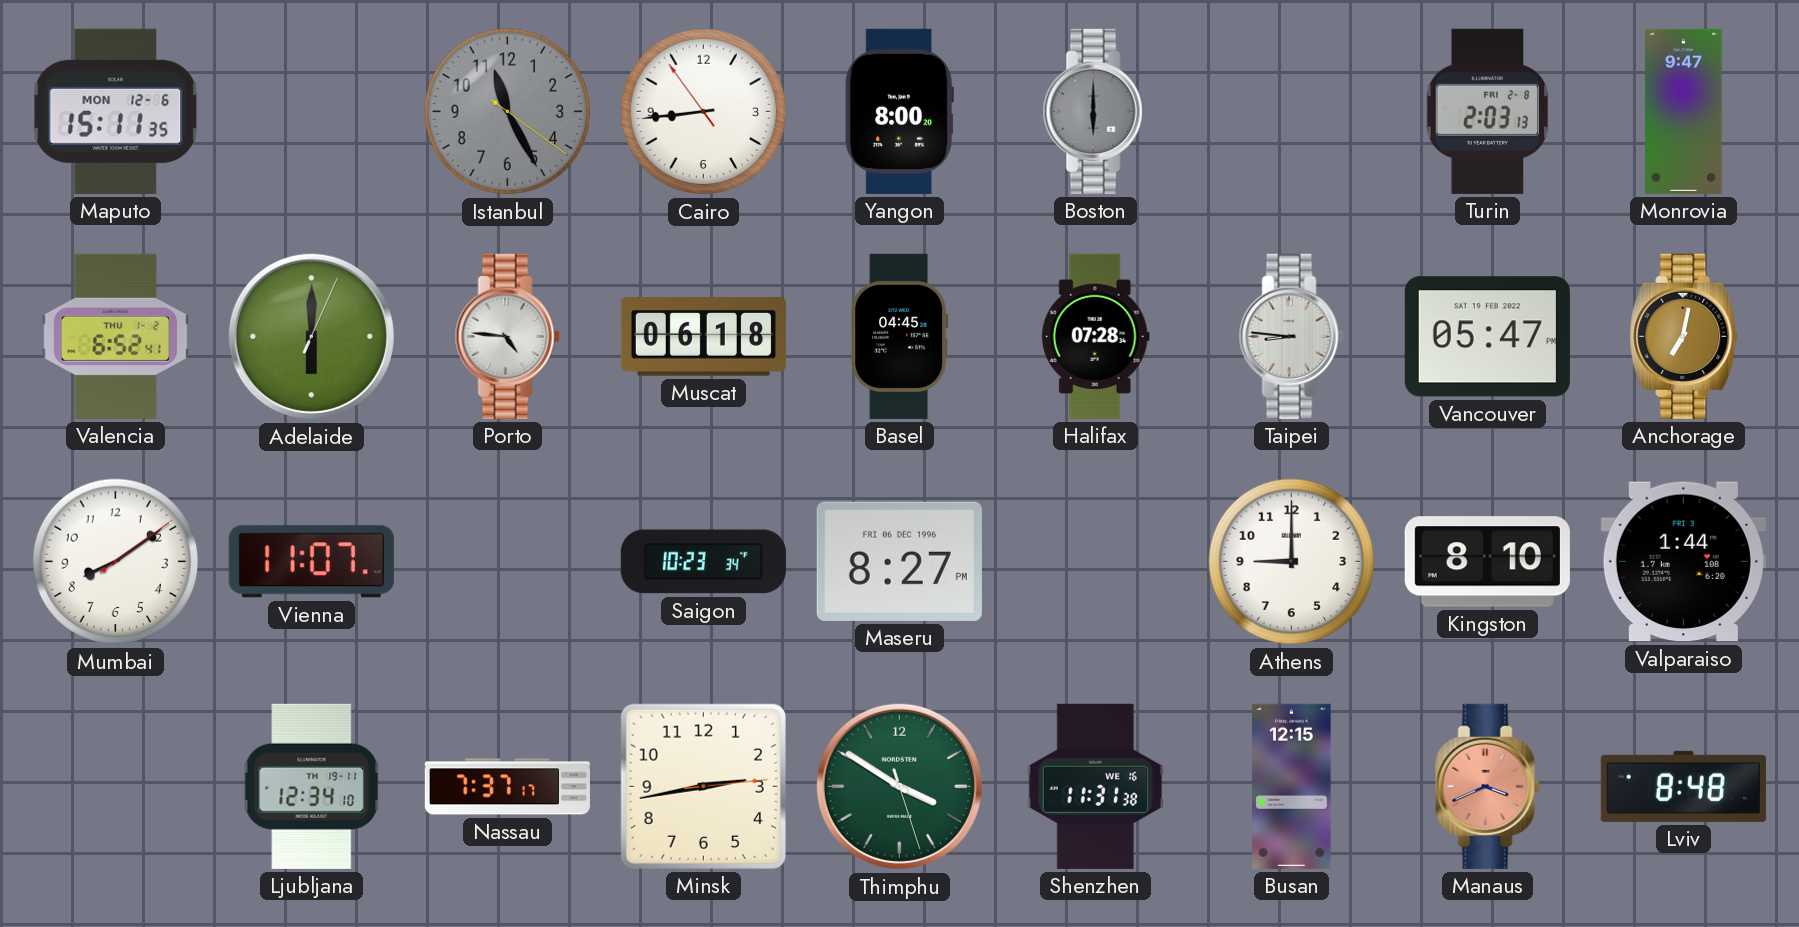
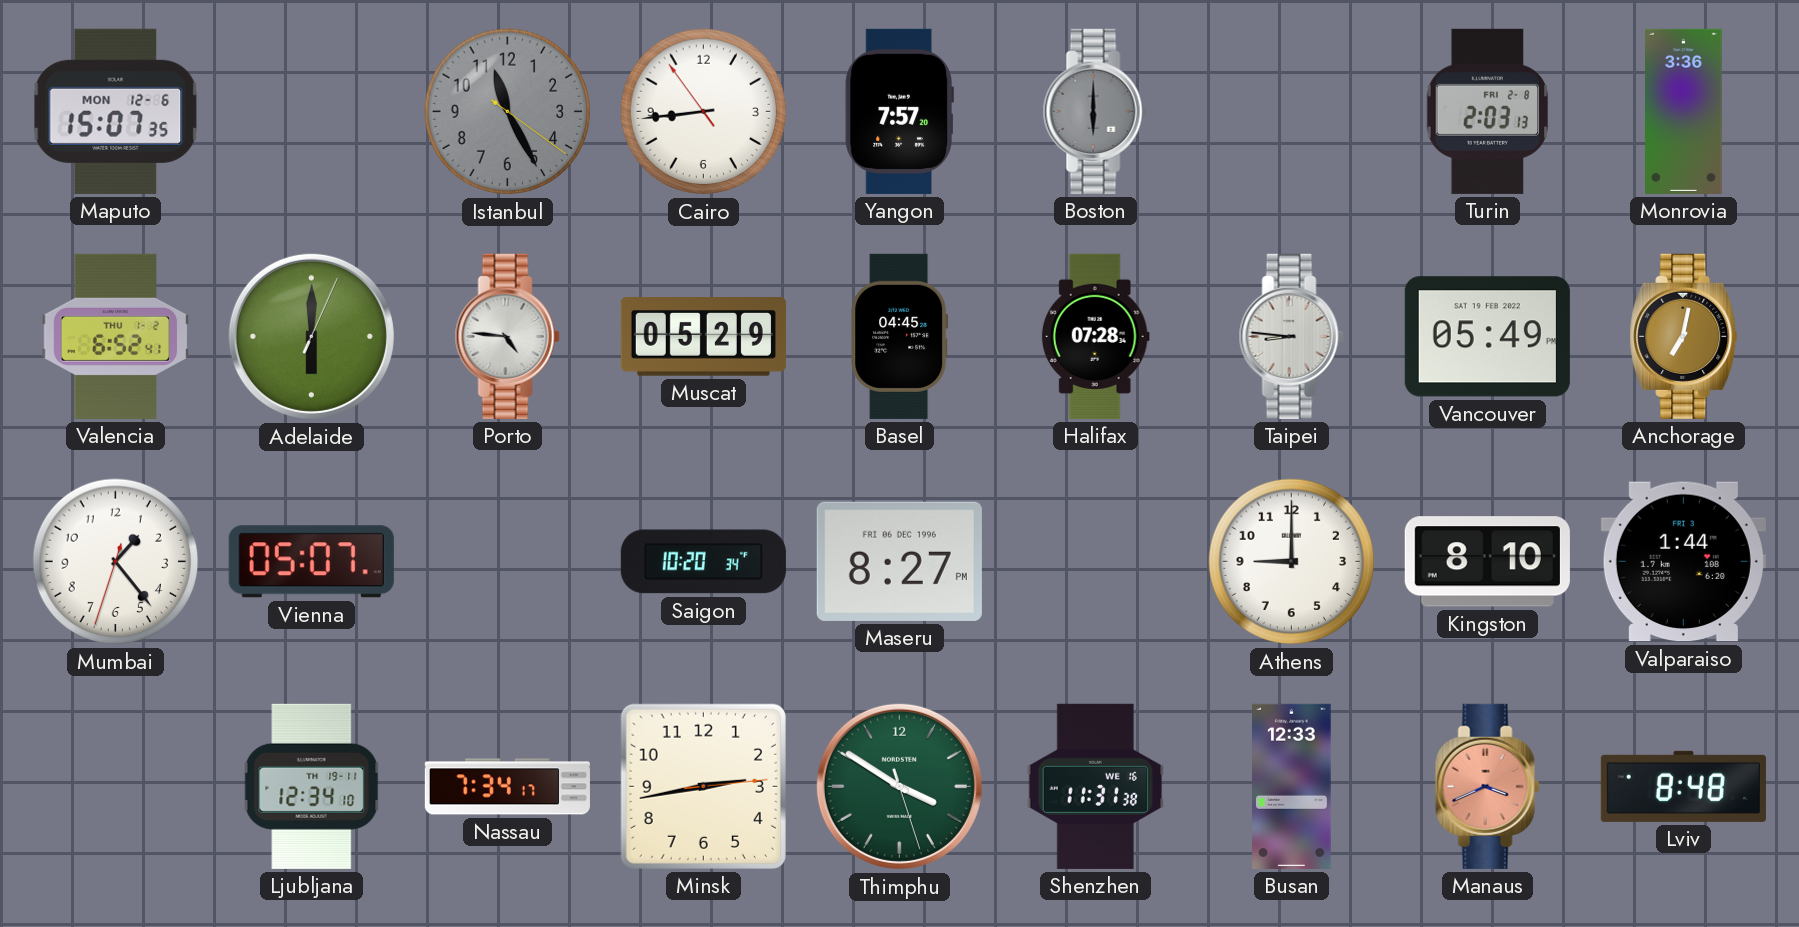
Maputo: 15:11 -> 15:07 (116, 111)
Yangon: 8:00 -> 7:57 (899, 111)
Monrovia: 9:47 -> 3:36 (1684, 111)
Muscat: 06:18 -> 05:29 (703, 337)
Vancouver: 05:47 -> 05:49 (1487, 337)
Mumbai: 8:09 -> 1:23 (116, 562)
Vienna: 11:07 -> 05:07 (311, 562)
Saigon: 10:23 -> 10:20 (703, 562)
Nassau: 7:37 -> 7:34 (507, 787)
Busan: 12:15 -> 12:33 (1292, 786)
